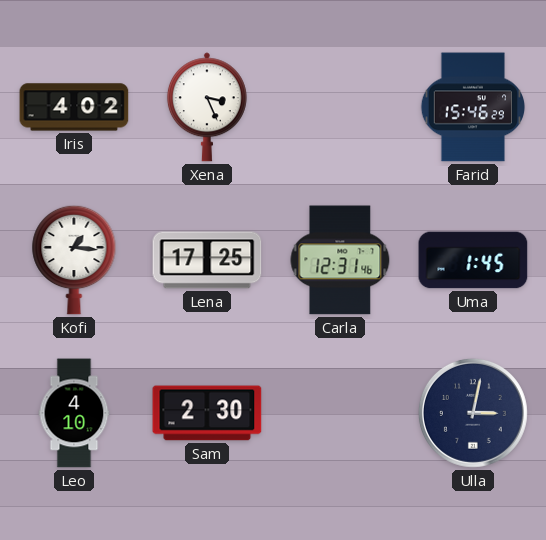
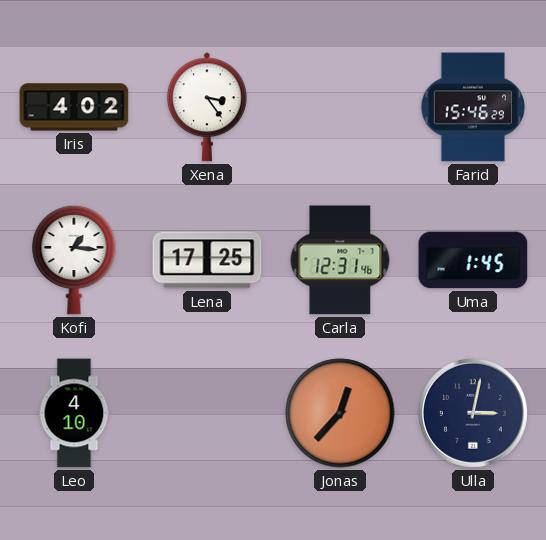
Xena: 3:26 -> 3:24 (207, 107)
Sam: 2:30 -> none (207, 413)
Jonas: none -> 12:37 (340, 413)
